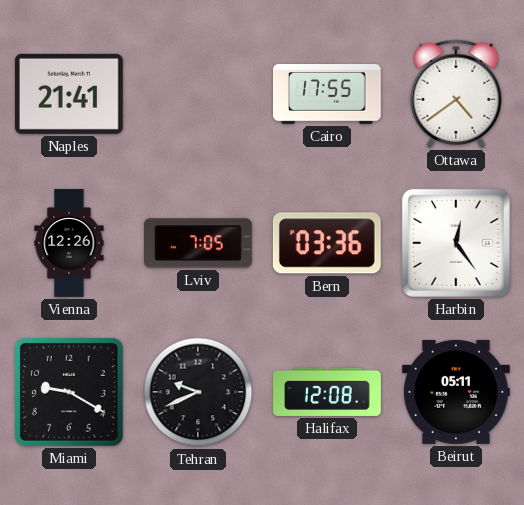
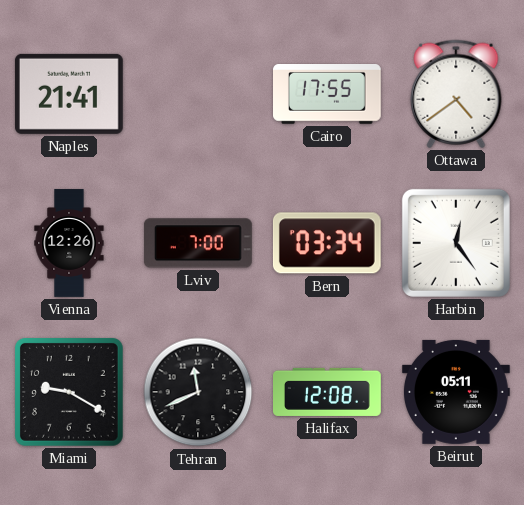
Lviv: 7:05 -> 7:00 (198, 243)
Bern: 03:36 -> 03:34 (327, 243)
Tehran: 9:41 -> 11:41 (198, 392)
